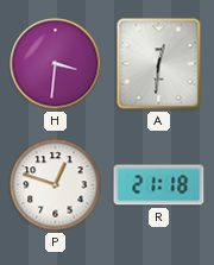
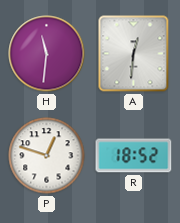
H: 3:31 -> 11:31 (47, 54)
R: 21:18 -> 18:52 (134, 156)
